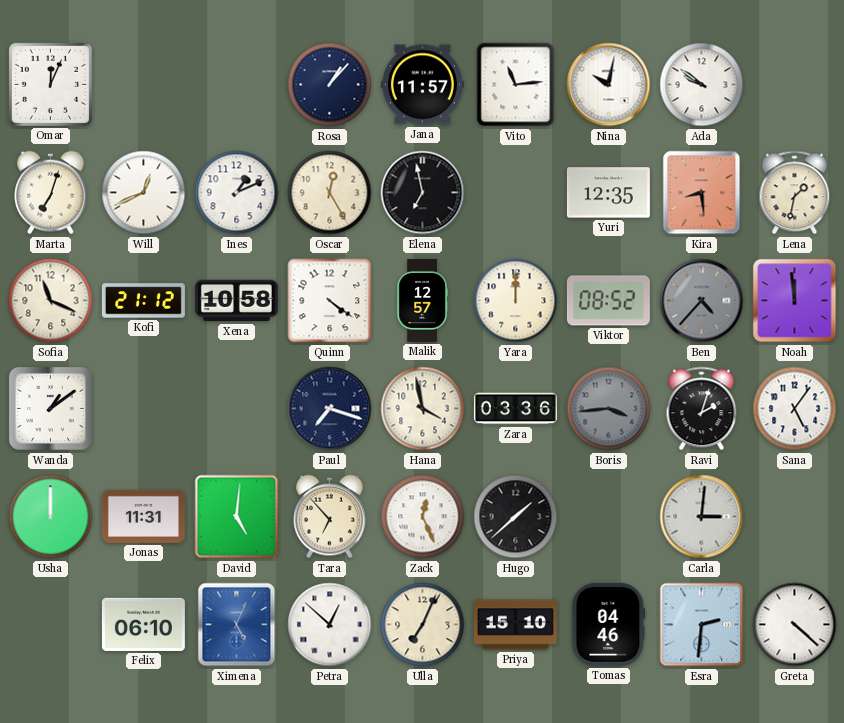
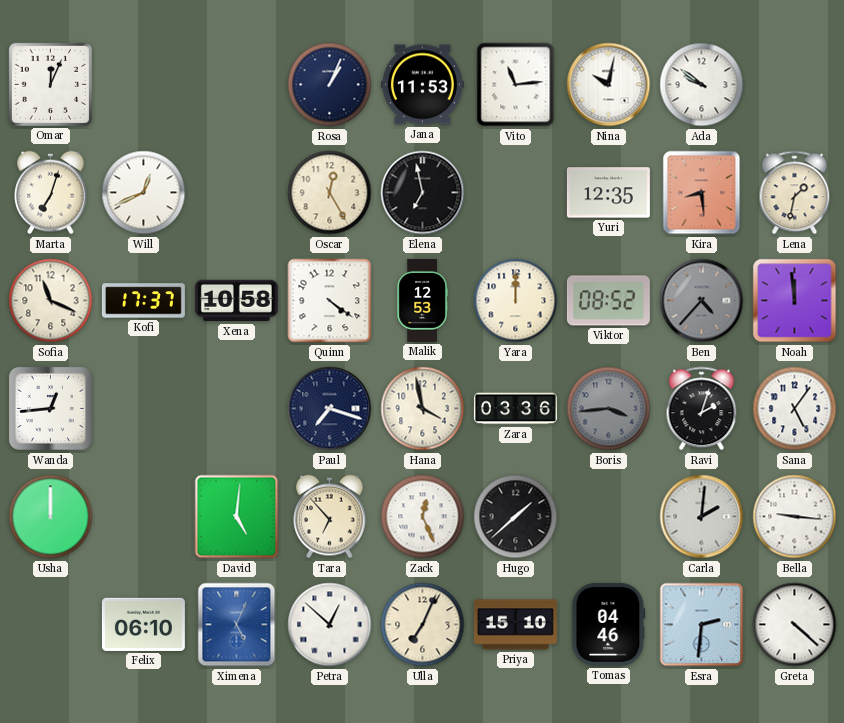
Rosa: 1:07 -> 1:04 (330, 85)
Jana: 11:57 -> 11:53 (422, 85)
Ines: 1:11 -> none (237, 193)
Kofi: 21:12 -> 17:37 (143, 301)
Malik: 12:57 -> 12:53 (422, 300)
Wanda: 1:09 -> 12:44 (50, 408)
Jonas: 11:31 -> none (143, 516)
Carla: 3:01 -> 2:01 (702, 517)
Bella: none -> 9:16 (795, 517)
